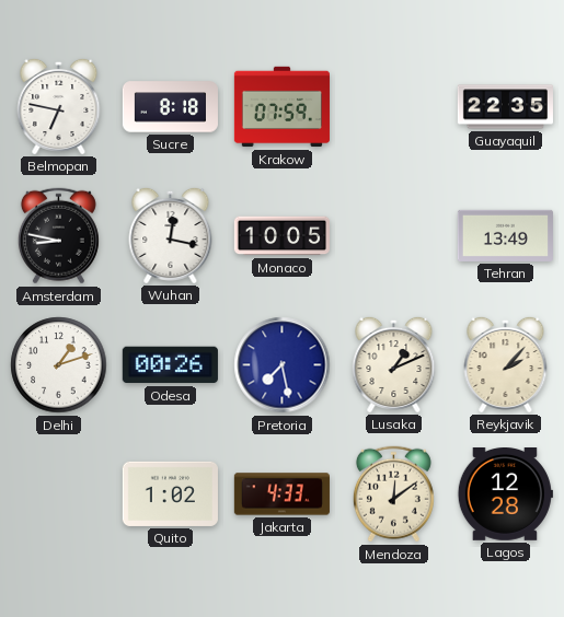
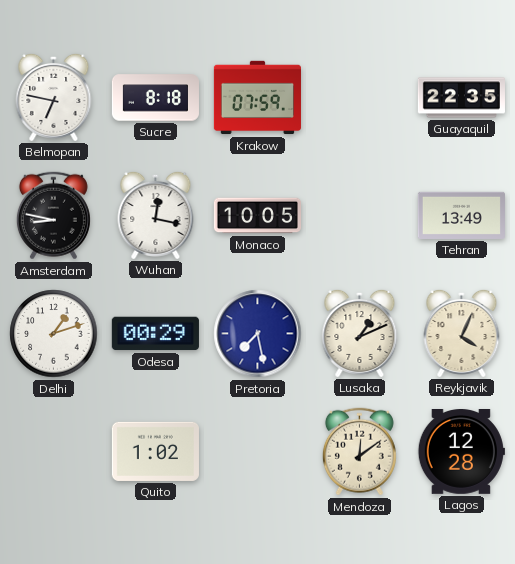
Odesa: 00:26 -> 00:29 (155, 334)
Reykjavik: 2:07 -> 4:04 (462, 333)
Jakarta: 4:33 -> none (281, 494)
